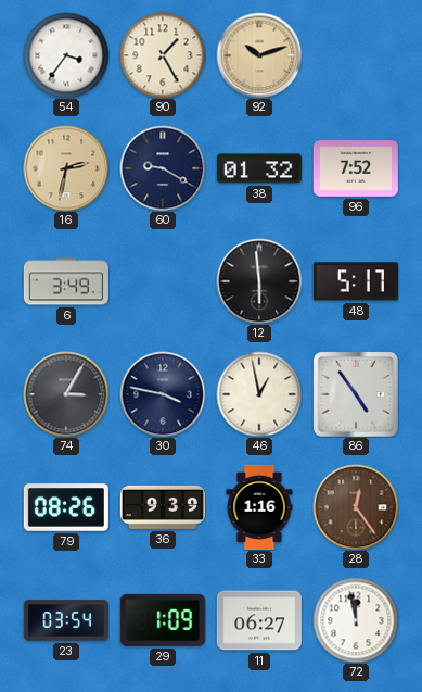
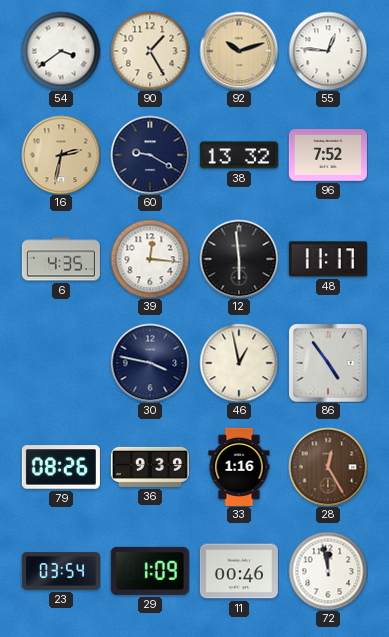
54: 3:36 -> 3:39 (61, 51)
55: none -> 12:46 (328, 51)
38: 01:32 -> 13:32 (239, 155)
6: 3:49 -> 4:35 (61, 259)
39: none -> 12:16 (150, 259)
48: 5:17 -> 11:17 (328, 259)
74: 3:05 -> none (66, 394)
28: 12:24 -> 12:25 (328, 467)
11: 06:27 -> 00:46 (239, 571)
